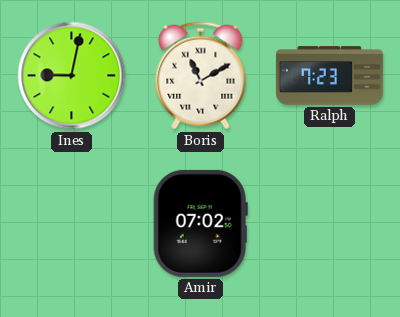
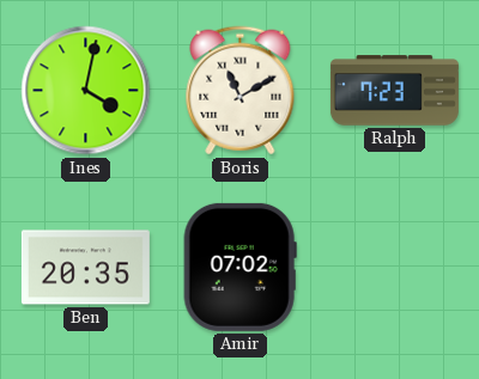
Ines: 9:02 -> 4:02 (86, 91)
Ben: none -> 20:35 (85, 268)
